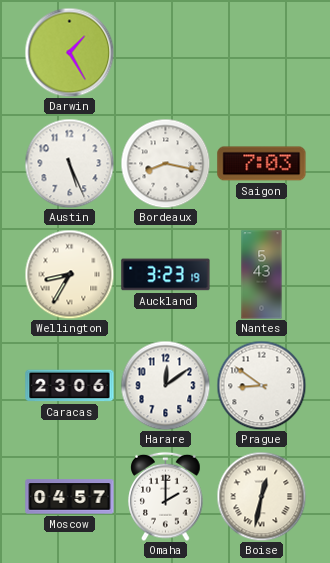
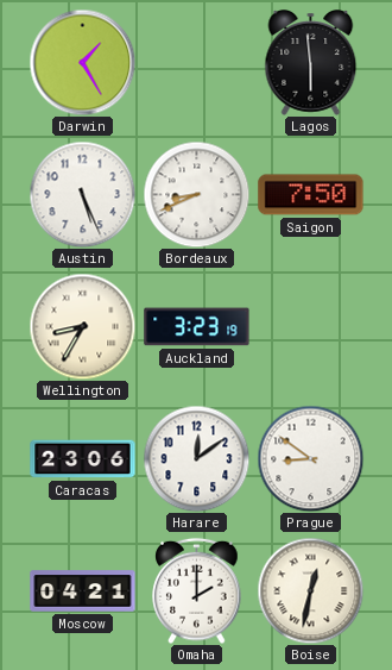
Lagos: none -> 5:59 (311, 63)
Bordeaux: 8:17 -> 8:41 (196, 194)
Saigon: 7:03 -> 7:50 (311, 195)
Nantes: 5:43 -> none (262, 275)
Moscow: 04:57 -> 04:21 (83, 591)
